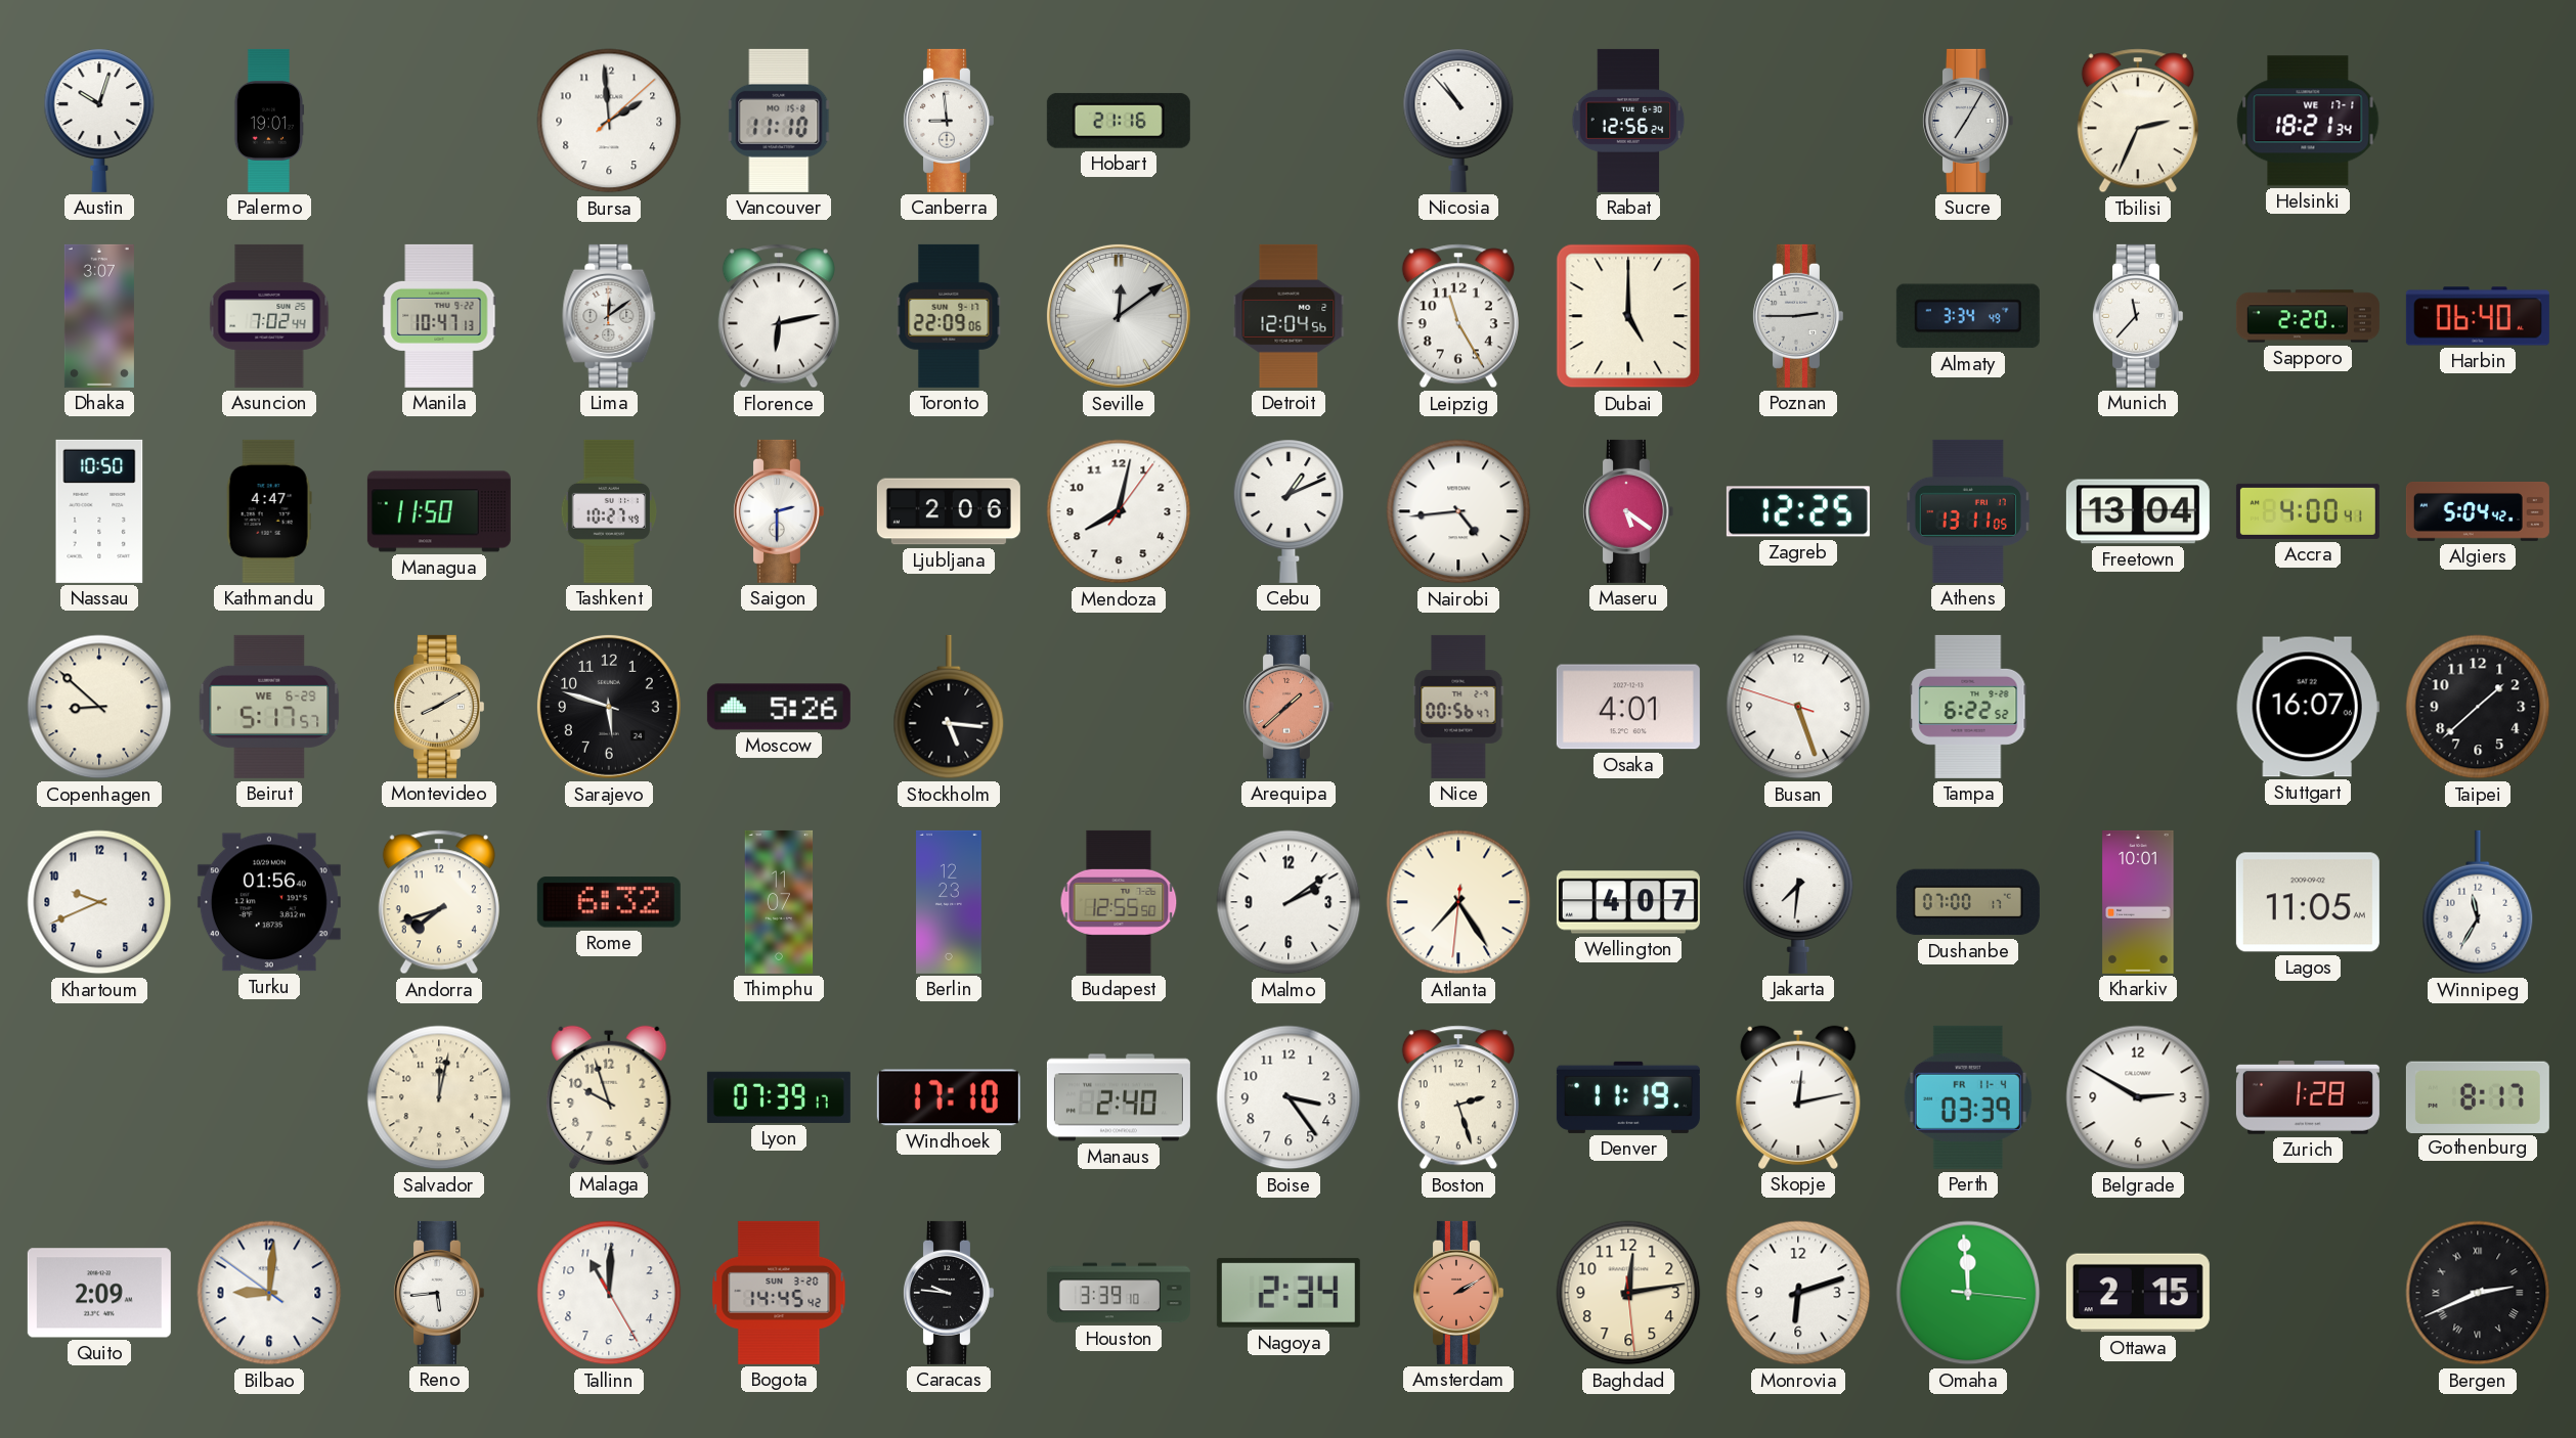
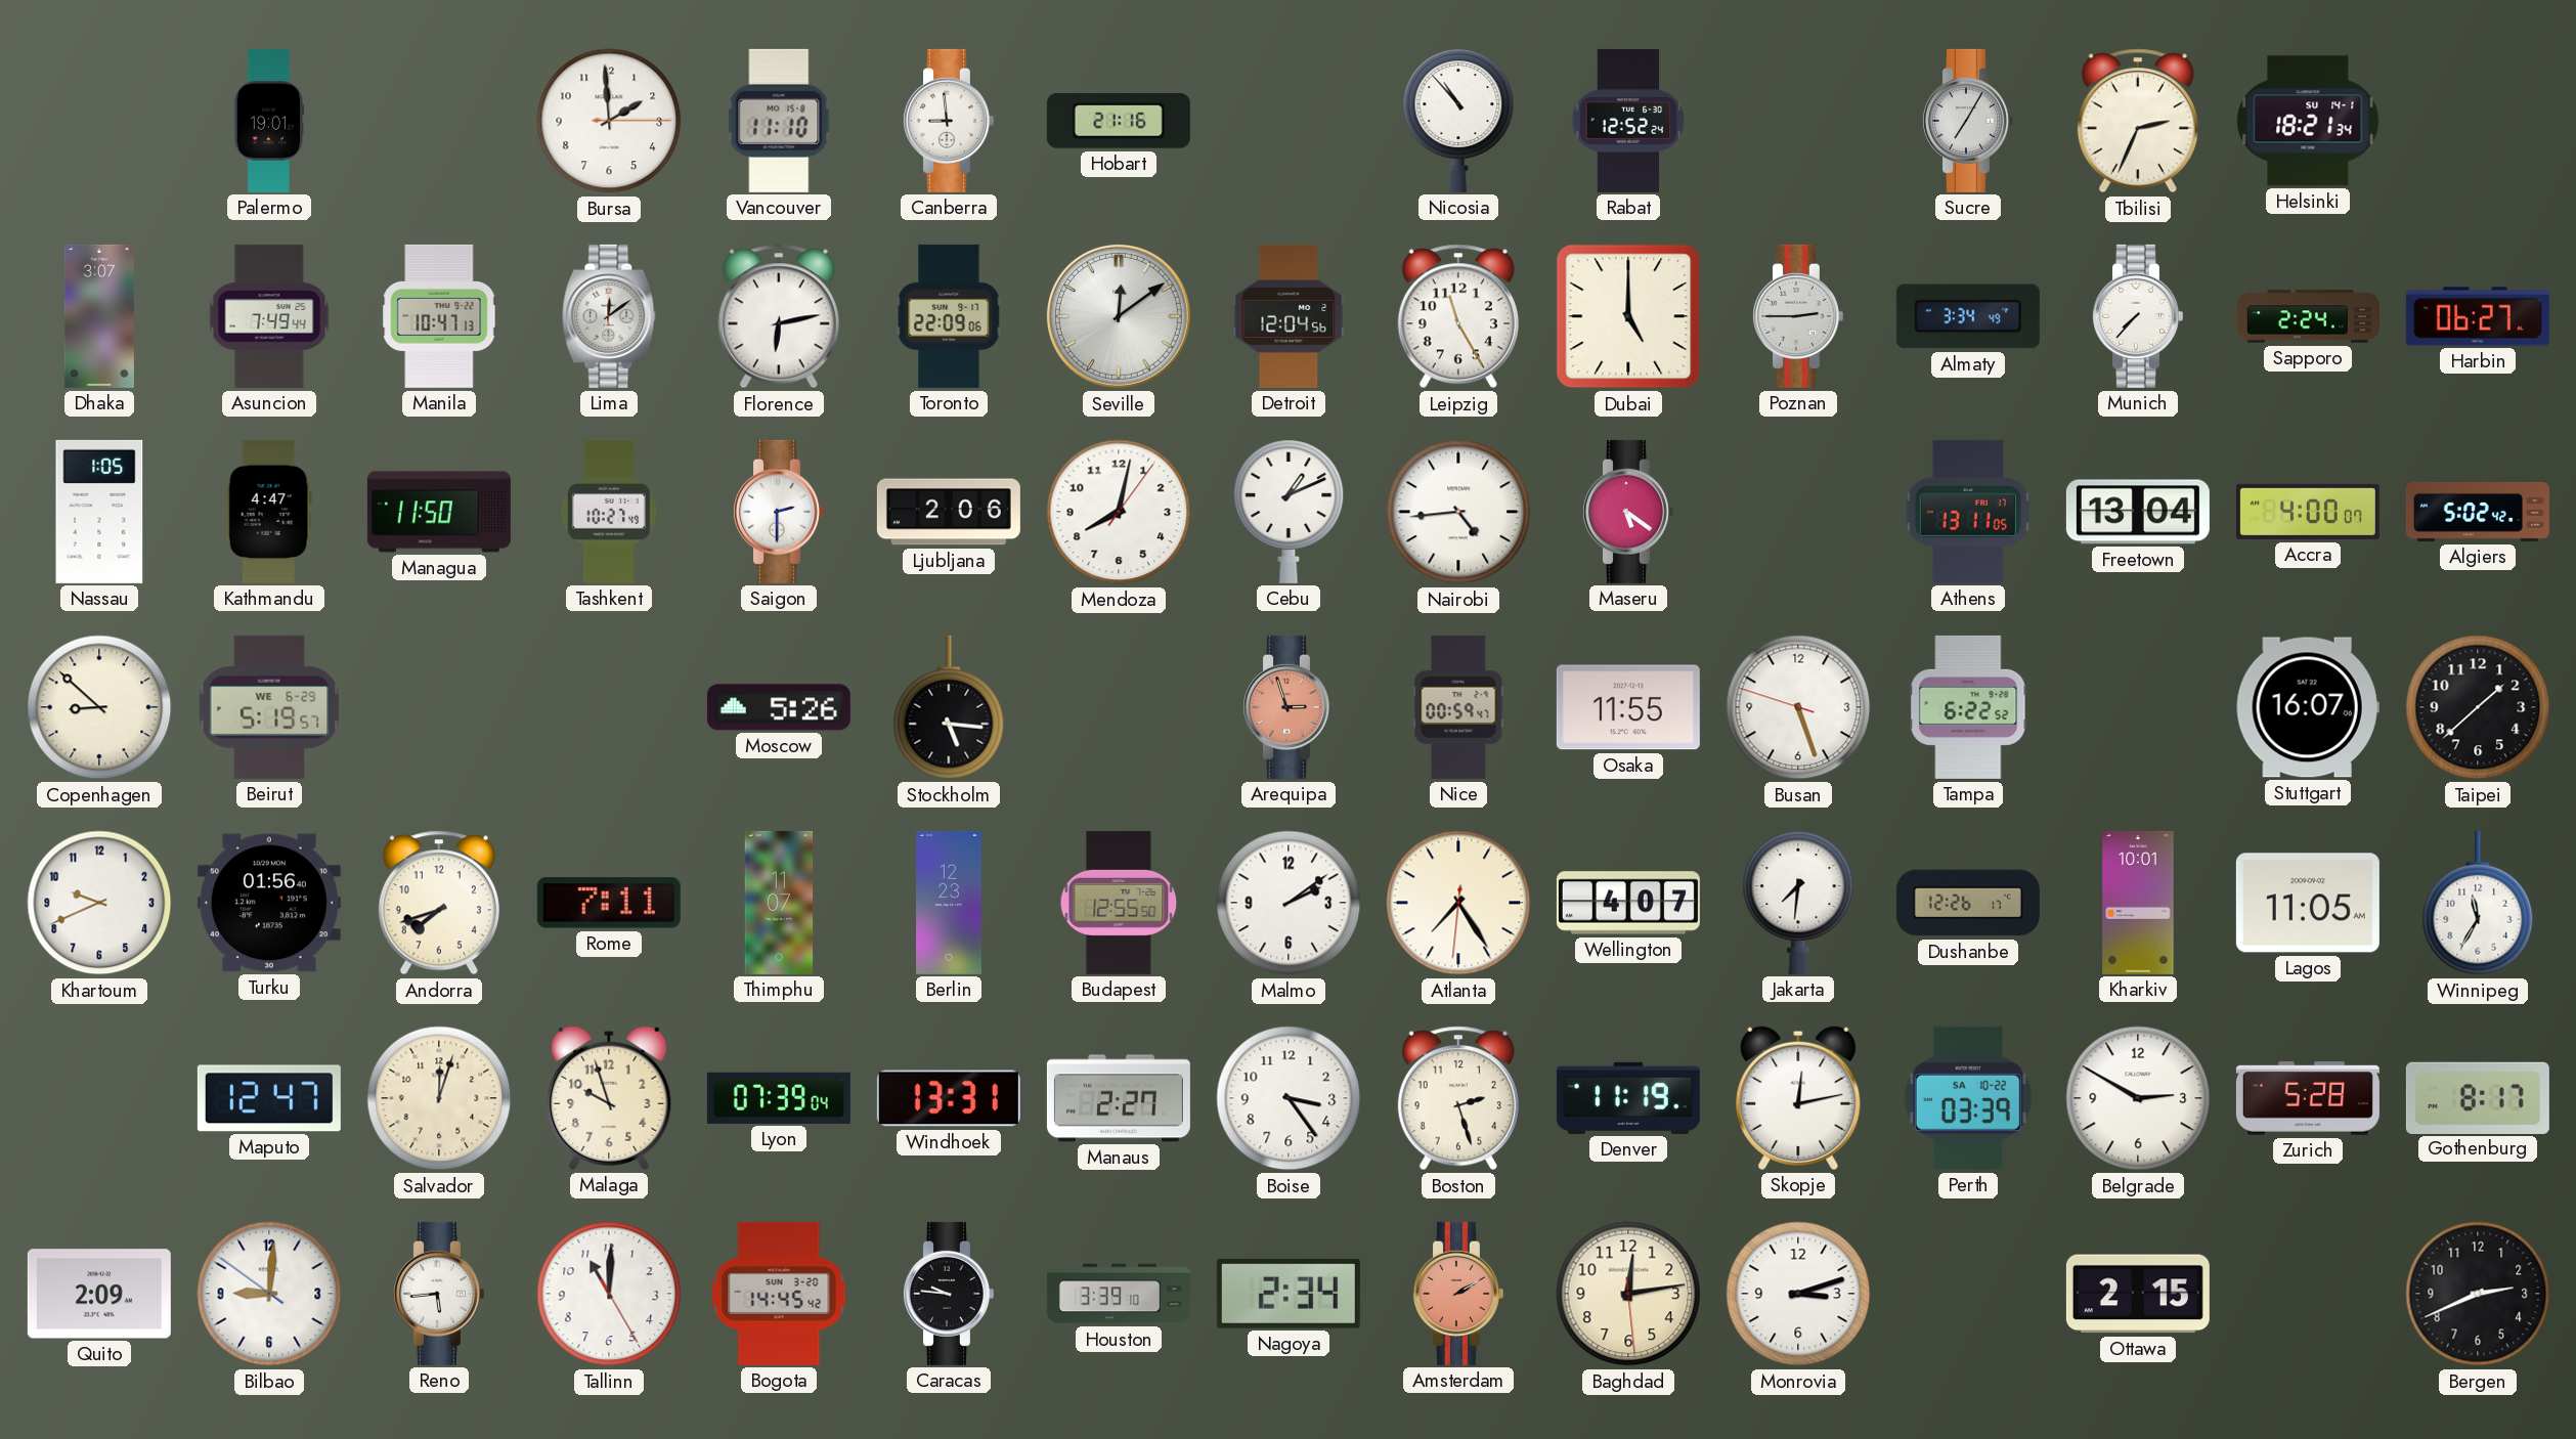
Austin: 10:03 -> none (99, 121)
Bursa: 1:59:08 -> 1:59:15 (609, 121)
Rabat: 12:56 -> 12:52 (1628, 121)
Helsinki date: WE 17-1 -> SU 14-1 (2308, 121)
Asuncion: 7:02 -> 7:49 (269, 316)
Munich: 11:37 -> 7:37 (2137, 316)
Sapporo: 2:20 -> 2:24 (2308, 316)
Harbin: 06:40 -> 06:27 (2478, 316)
Nassau: 10:50 -> 1:05 (99, 512)
Zagreb: 12:25 -> none (1798, 511)
Accra: 4:00:41 -> 4:00:07 (2308, 512)
Algiers: 5:04 -> 5:02 (2478, 512)
Beirut: 5:17 -> 5:19 (269, 707)
Montevideo: 8:10 -> none (438, 707)
Sarajevo: 5:48 -> none (609, 707)
Arequipa: 1:38 -> 2:57 (1287, 707)
Nice: 00:56 -> 00:59 (1458, 707)
Osaka: 4:01 -> 11:55 (1628, 707)
Rome: 6:32 -> 7:11 (609, 903)
Dushanbe: 07:00 -> 12:26 (1968, 903)
Maputo: none -> 12:47 (269, 1098)
Salvador: 12:02 -> 12:03 (439, 1098)
Lyon: 07:39:17 -> 07:39:04 (779, 1098)
Windhoek: 17:10 -> 13:31 (949, 1098)
Manaus: 2:40 -> 2:27 (1119, 1098)
Perth date: FR 11-4 -> SA 10-22 (1968, 1098)
Zurich: 1:28 -> 5:28 (2308, 1098)
Monrovia: 6:12 -> 3:12 (1798, 1294)
Omaha: 11:59 -> none (1968, 1293)
Bergen numerals: Roman -> Arabic (2478, 1294)
